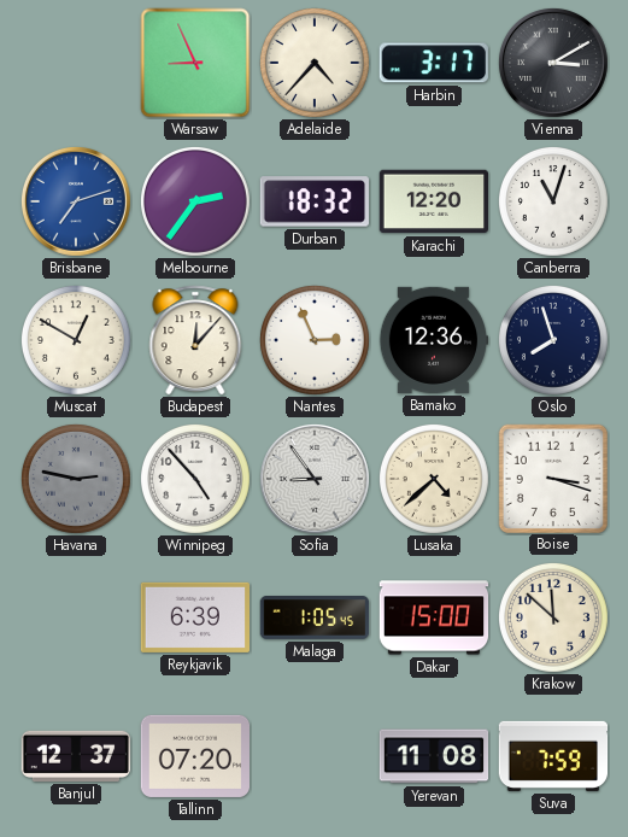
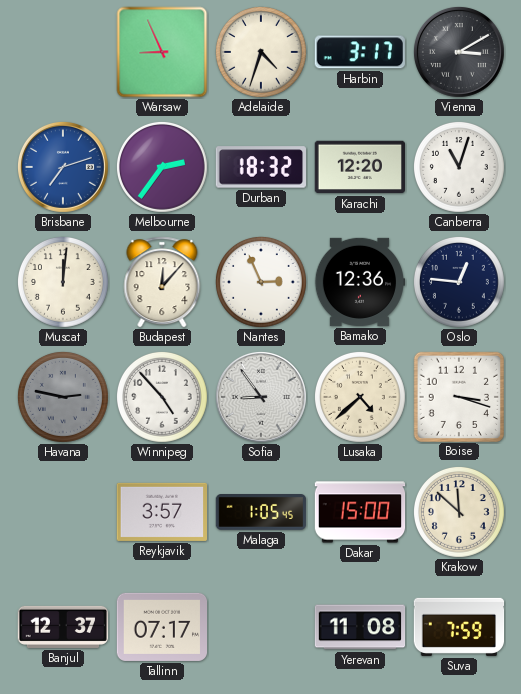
Adelaide: 4:37 -> 4:33 (261, 52)
Muscat: 12:50 -> 12:01 (63, 282)
Oslo: 7:57 -> 12:46 (459, 282)
Reykjavik: 6:39 -> 3:57 (161, 512)
Tallinn: 07:20 -> 07:17 (161, 627)
